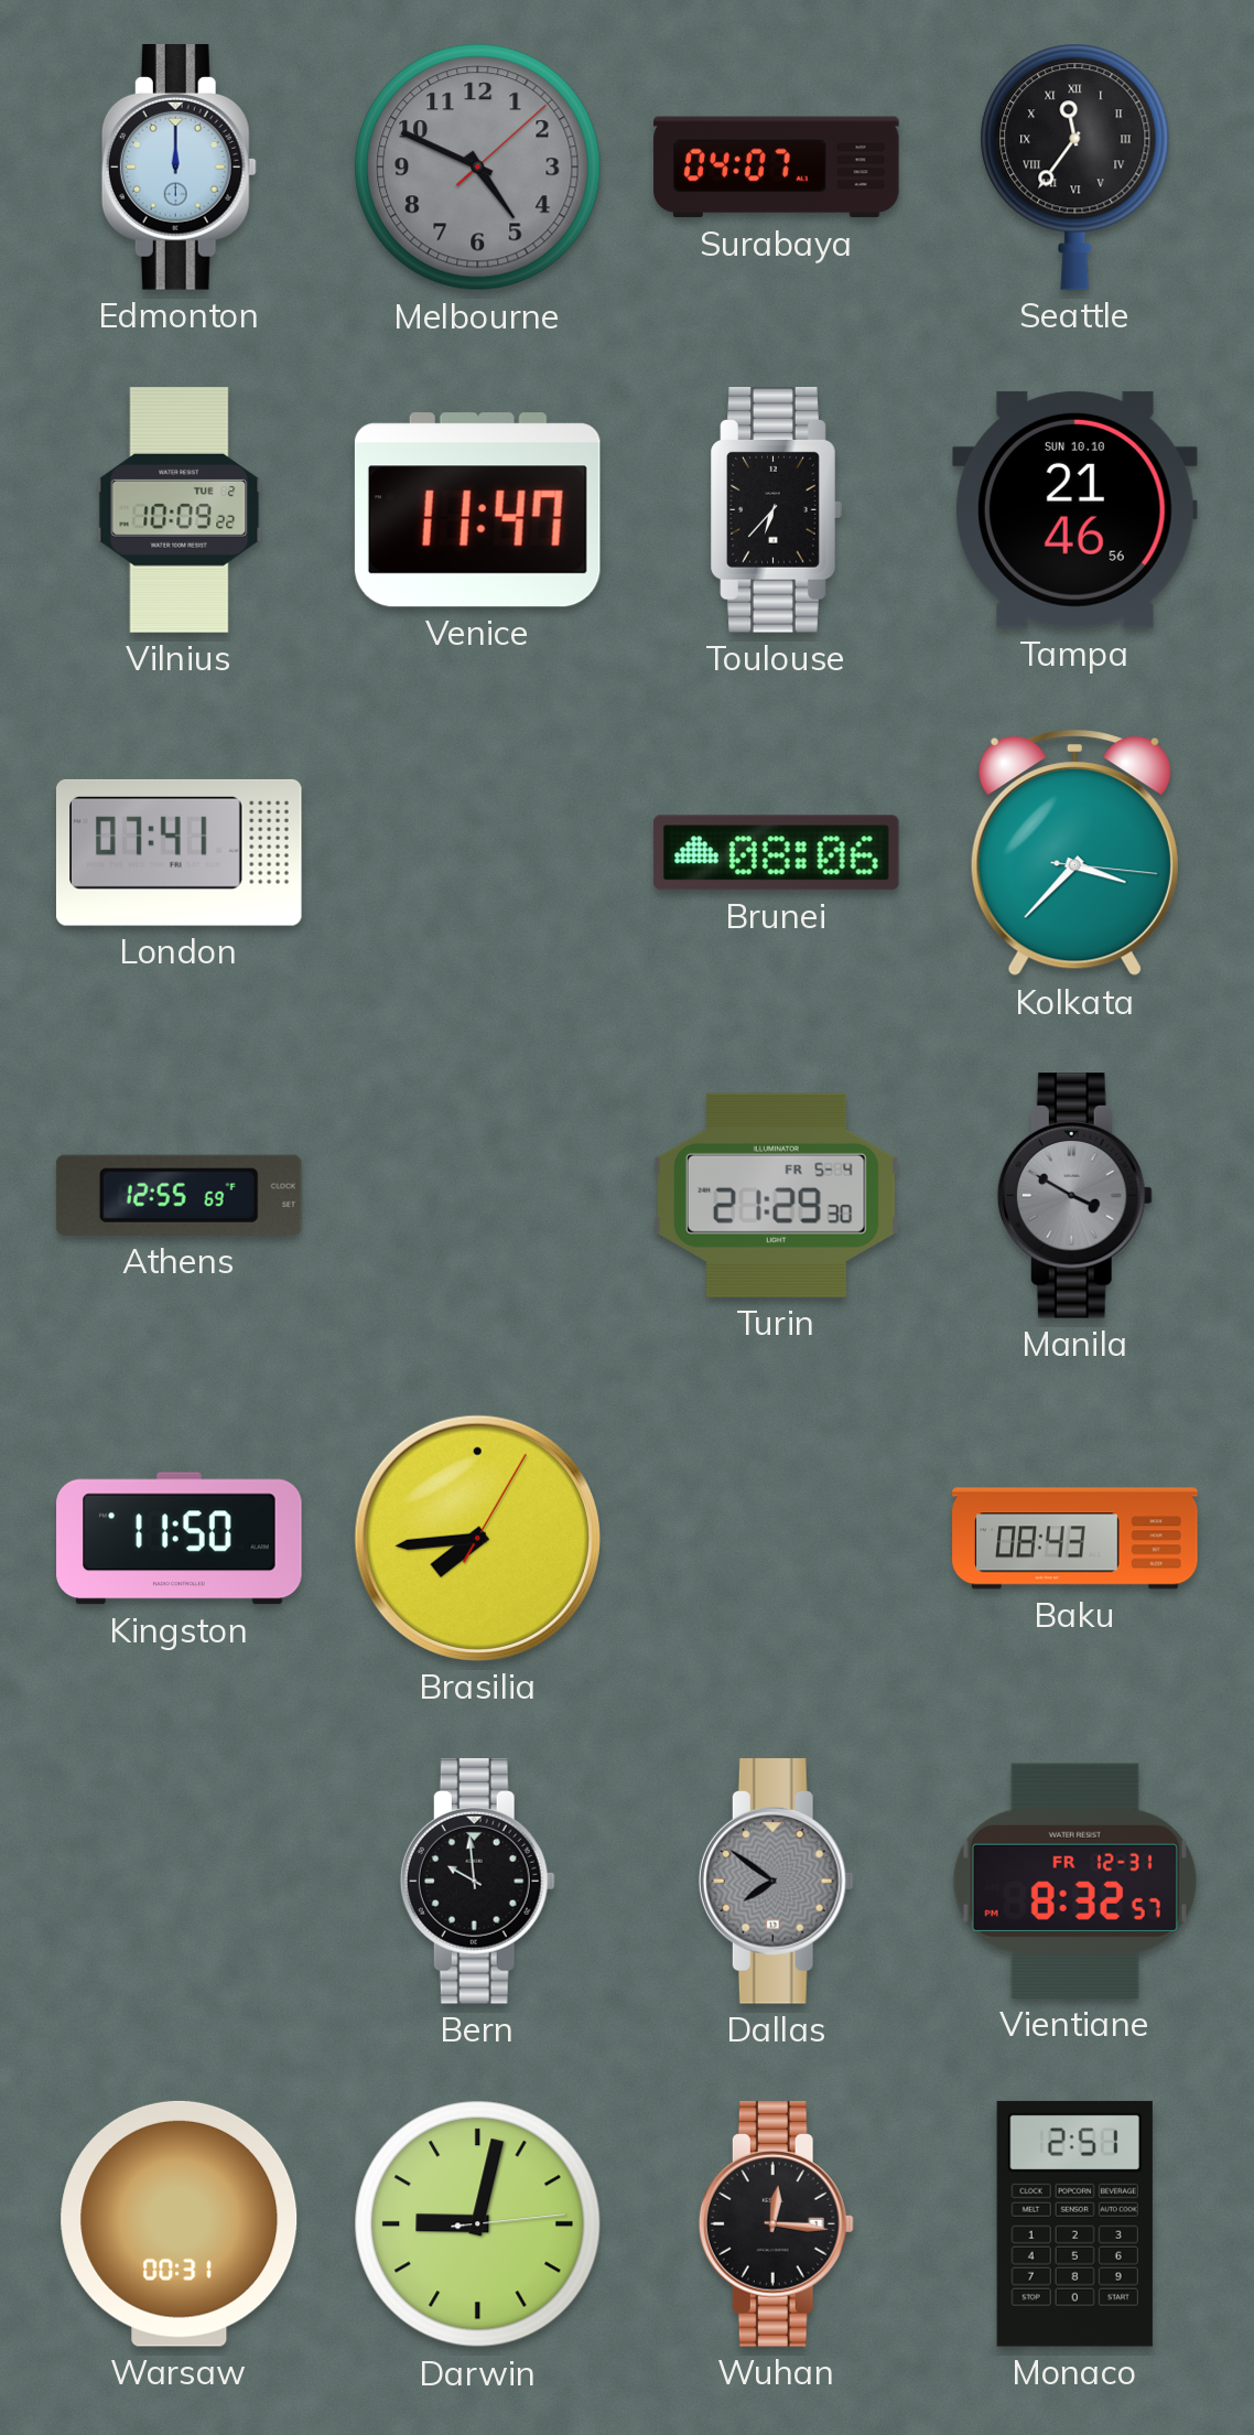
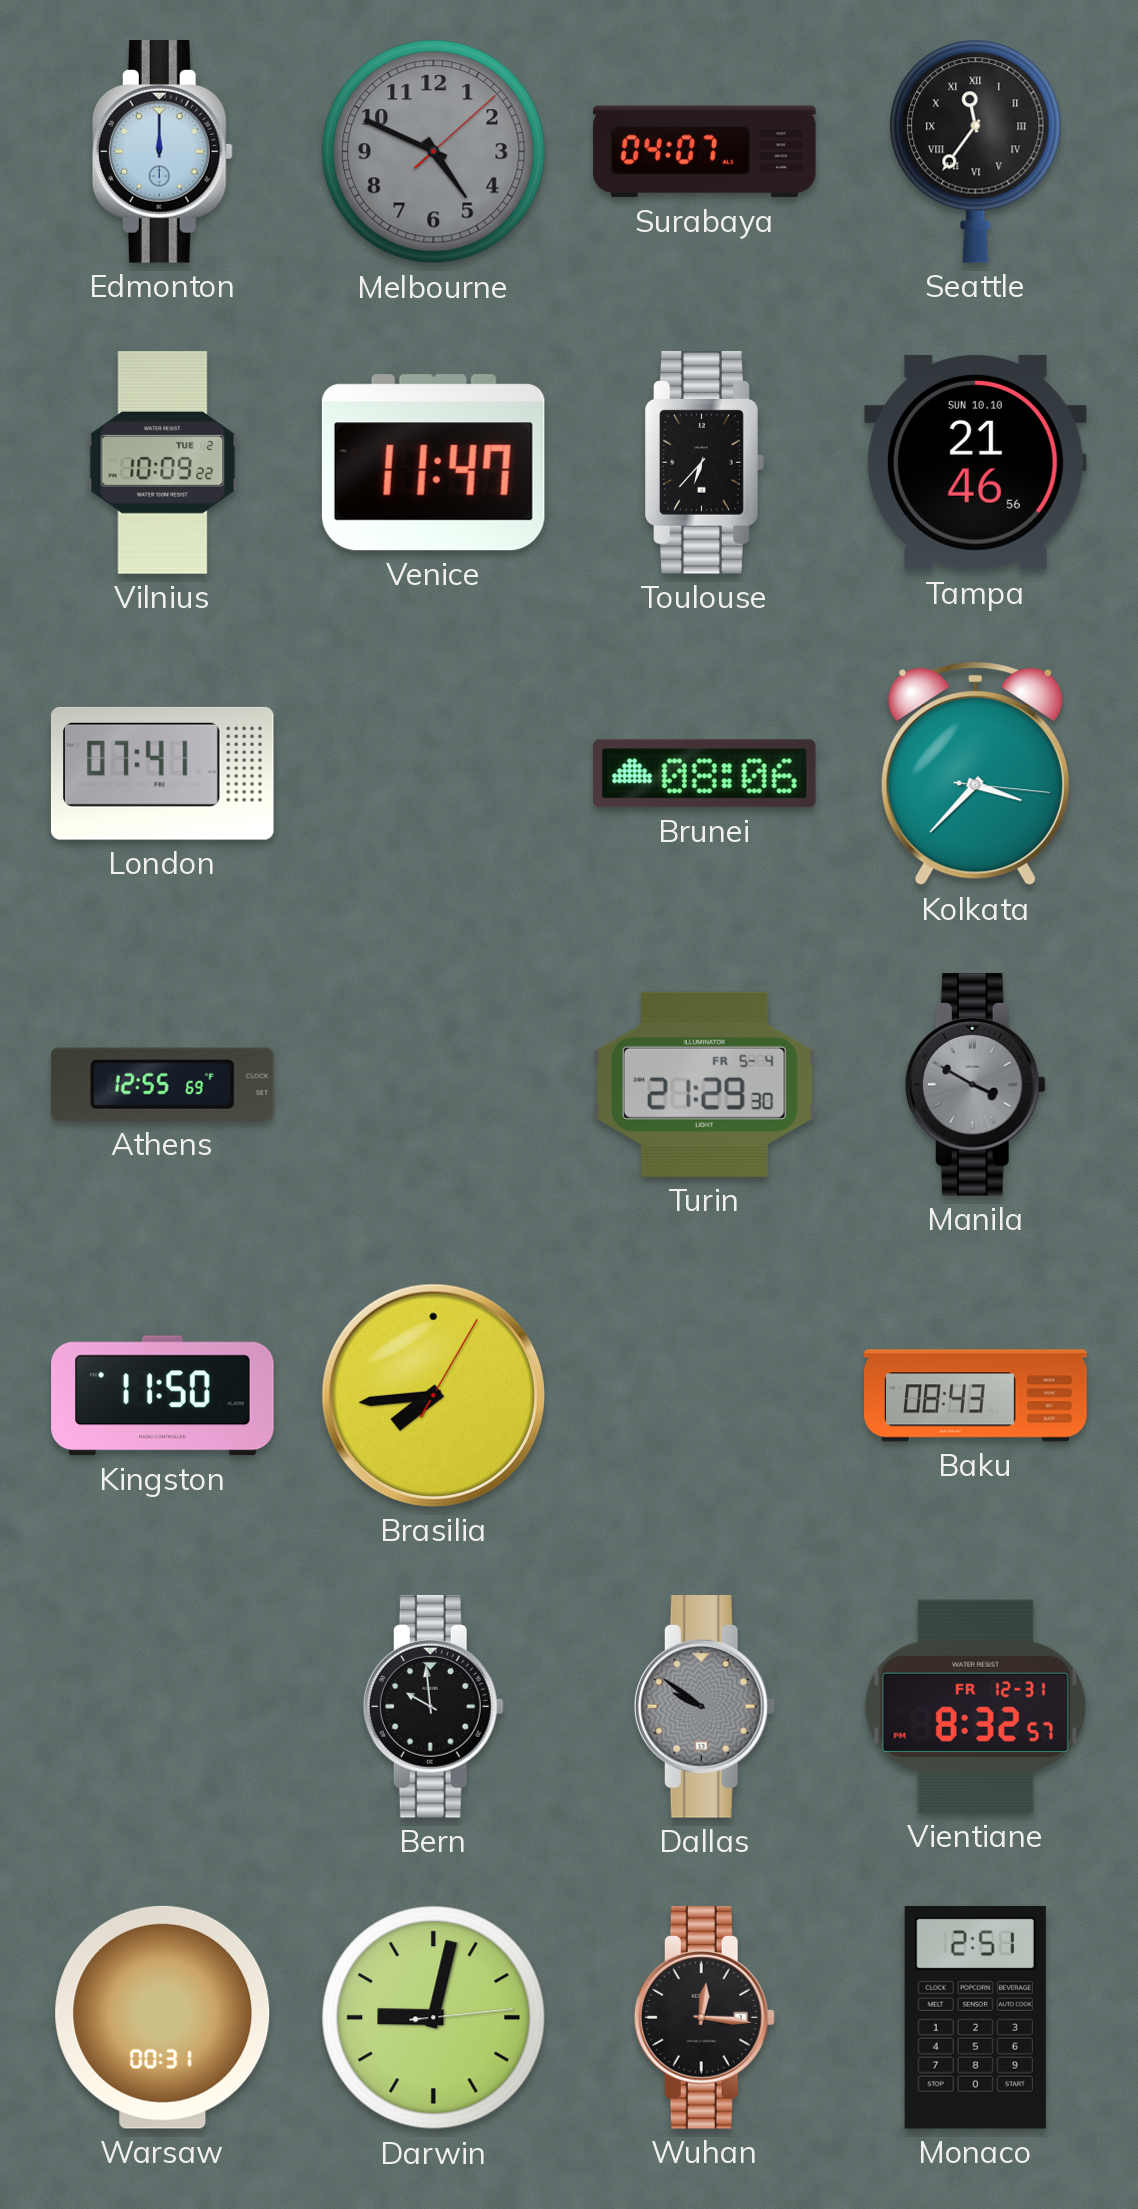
Dallas: 7:51 -> 9:51 (704, 1707)
